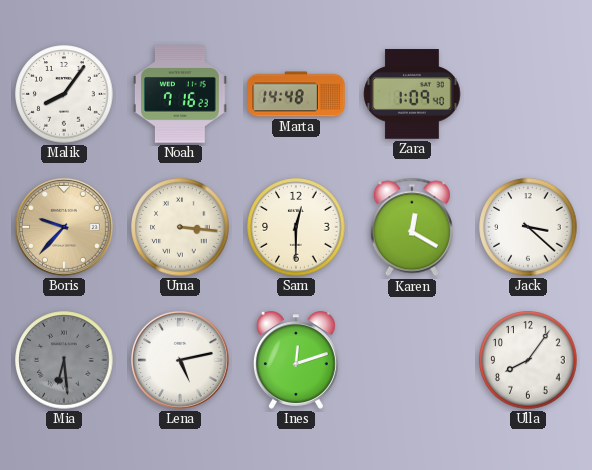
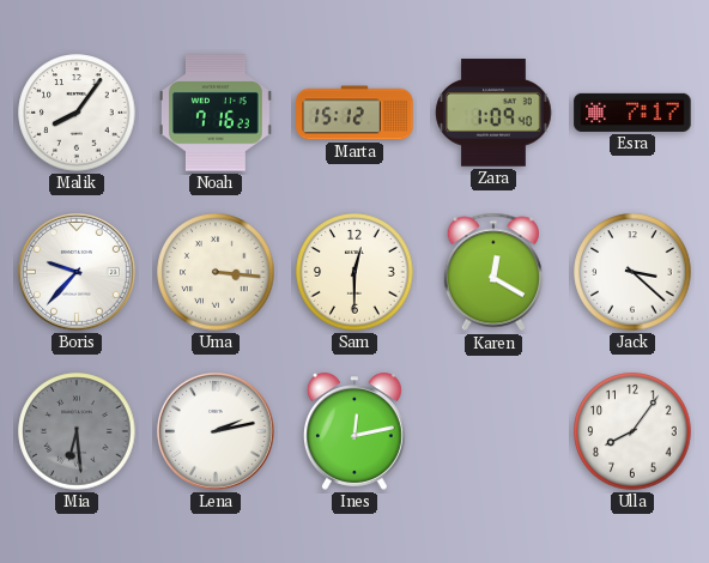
Marta: 14:48 -> 15:12 (354, 113)
Esra: none -> 7:17 (632, 113)
Boris dial: champagne -> white (77, 272)
Lena: 5:13 -> 2:13 (216, 431)
Ines: 12:12 -> 12:13 (354, 431)
